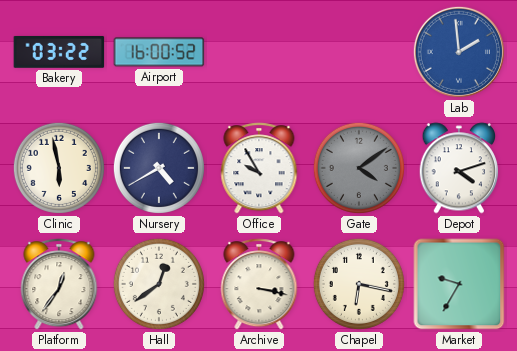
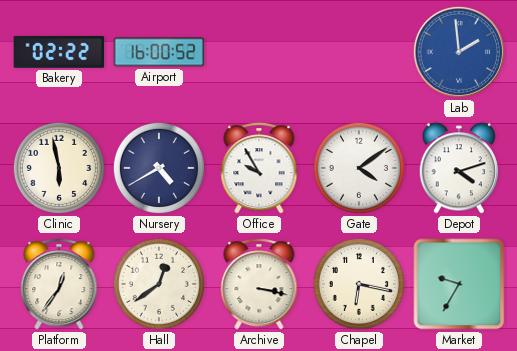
Bakery: 03:22 -> 02:22 (59, 52)
Gate dial: grey -> white (359, 168)
